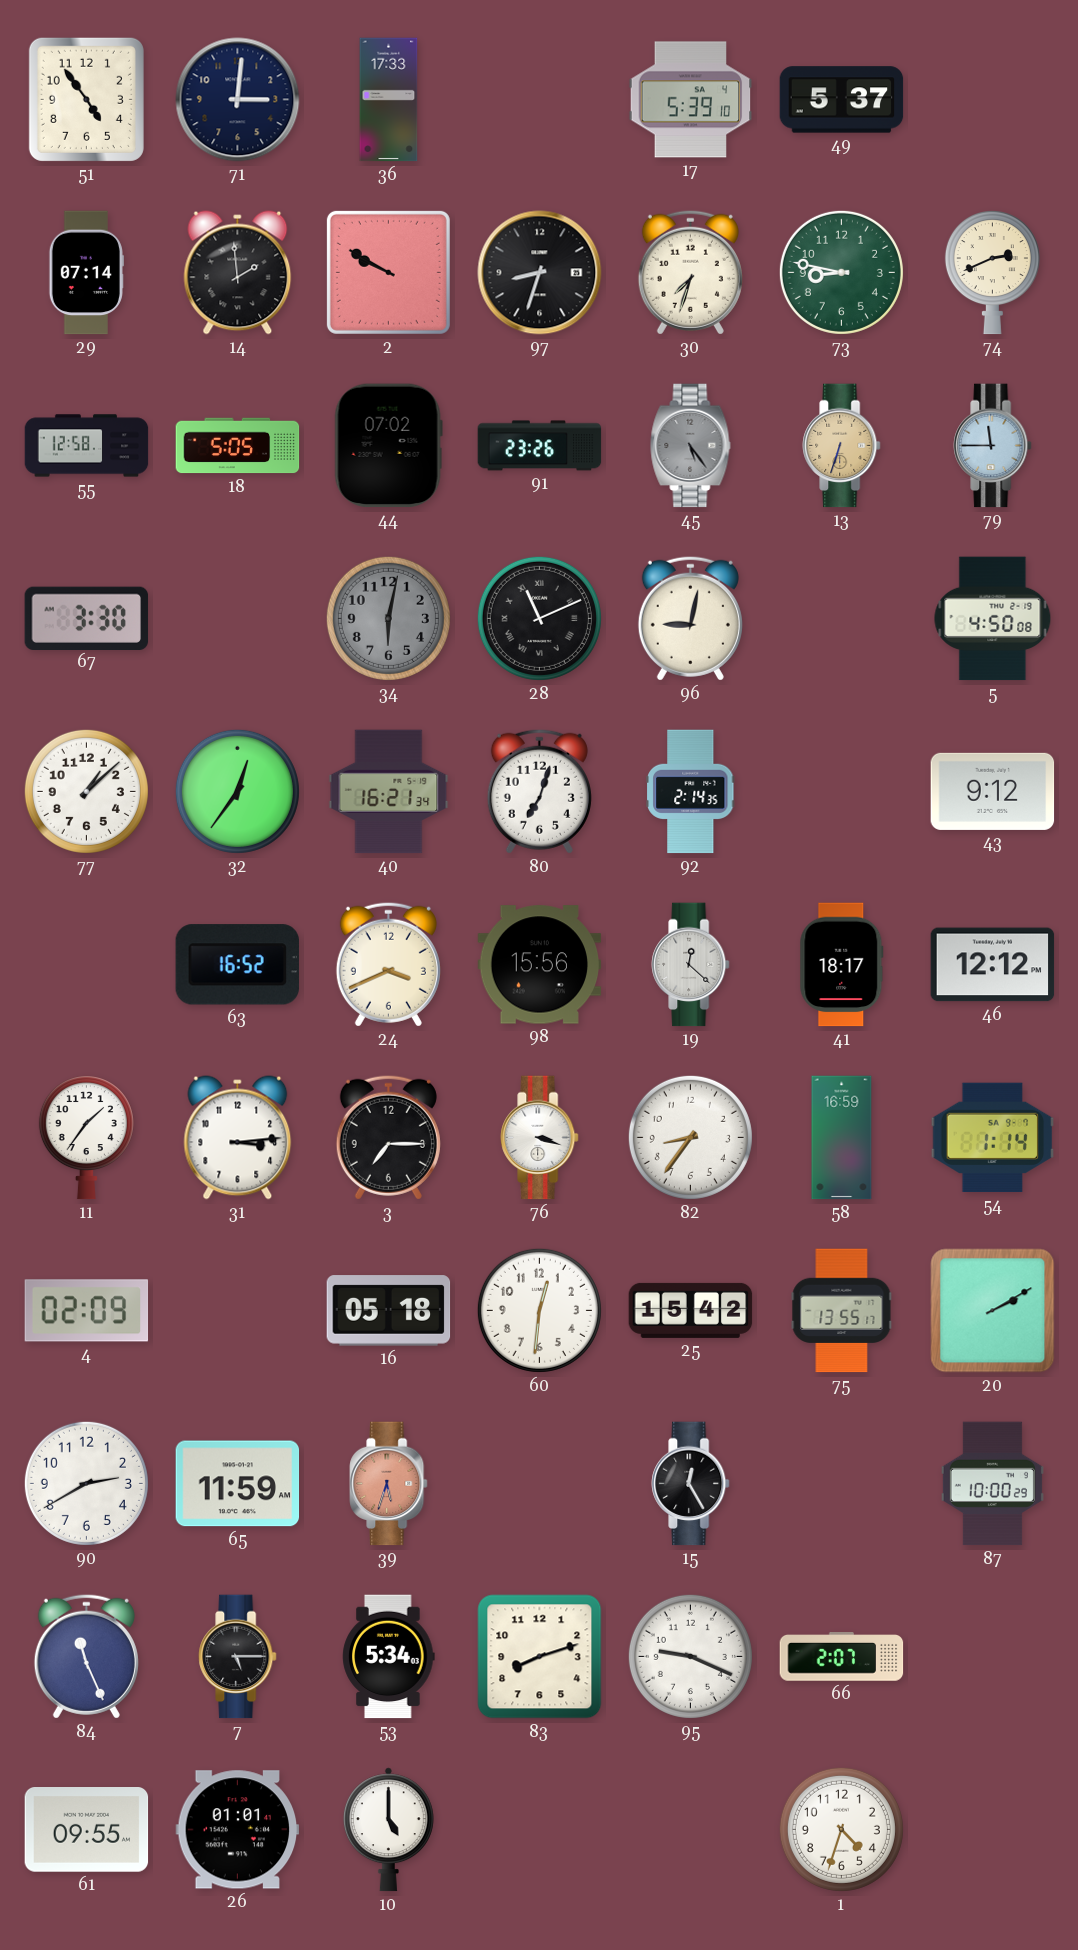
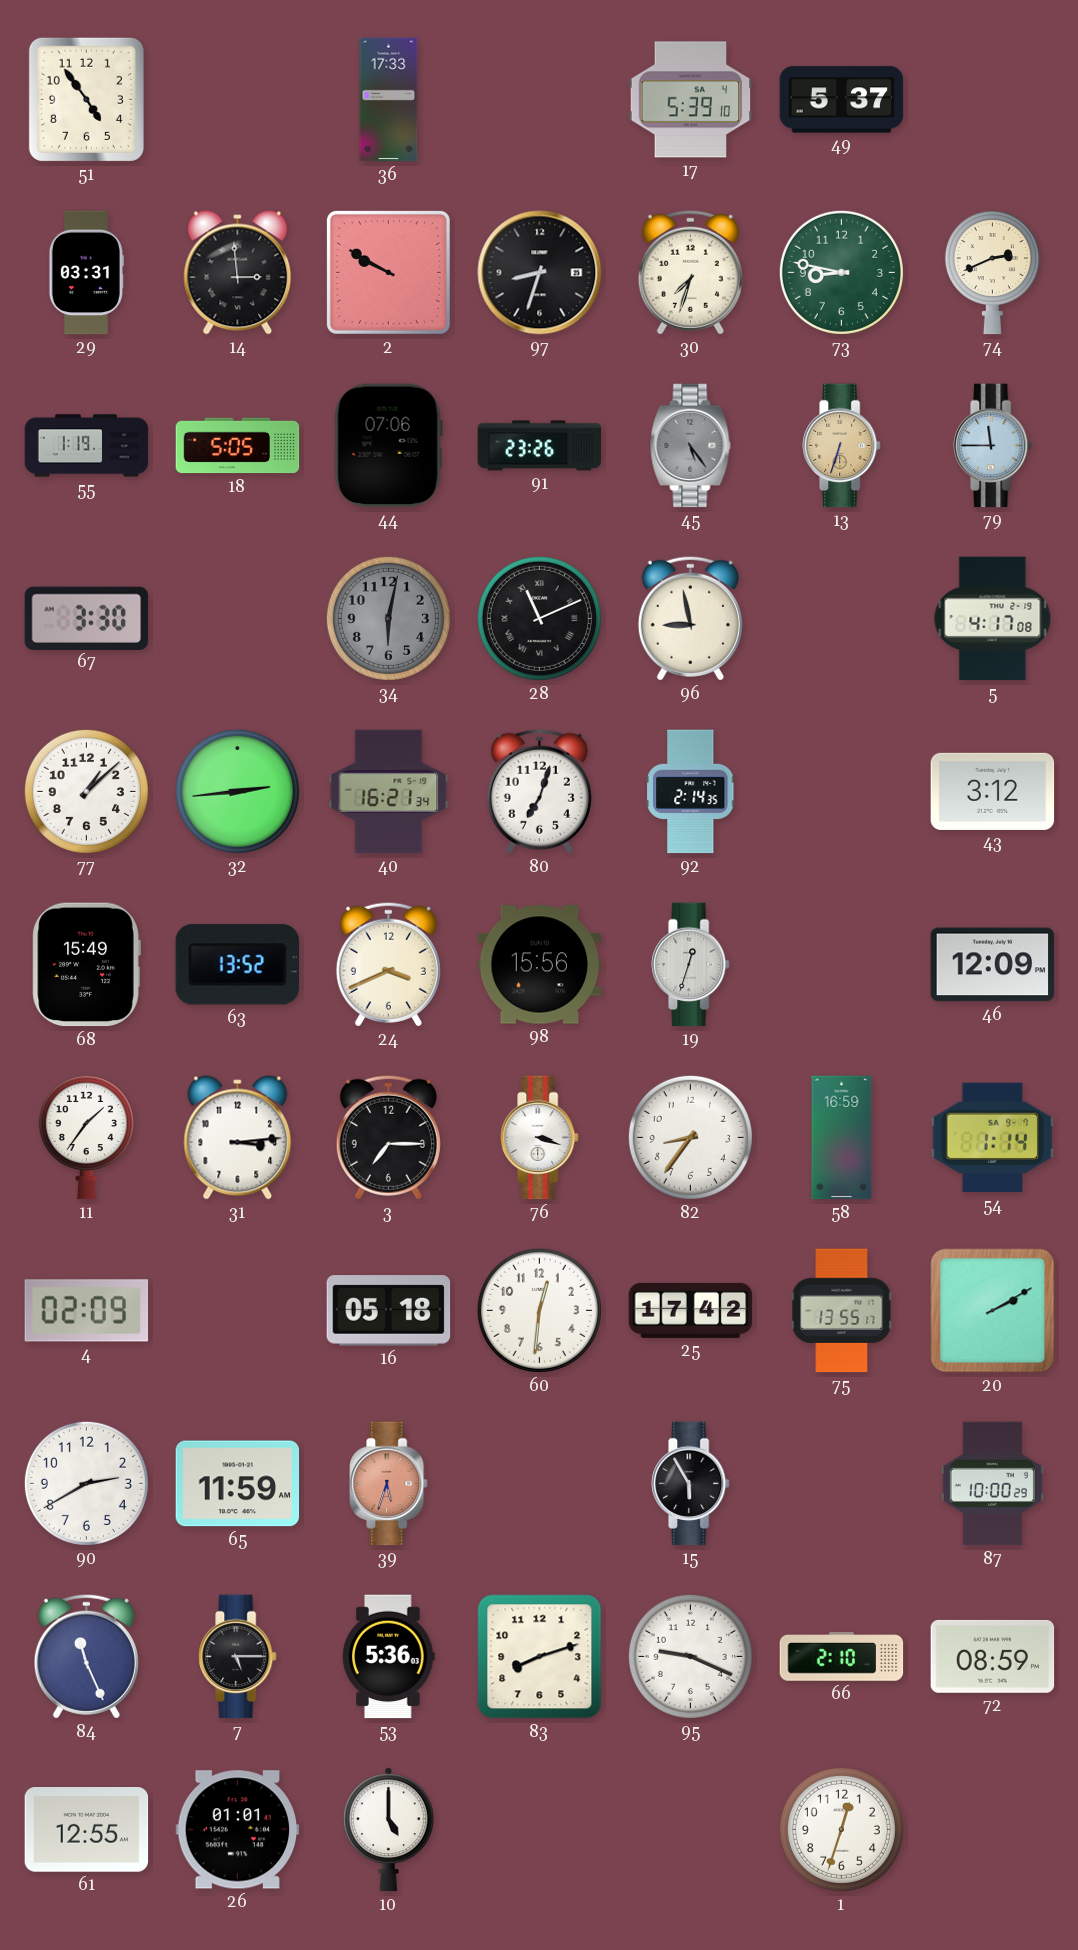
71: 3:01 -> none (238, 100)
29: 07:14 -> 03:31 (86, 273)
14: 1:59 -> 2:59 (238, 273)
55: 12:58 -> 1:19 (87, 446)
44: 07:02 -> 07:06 (388, 446)
96: 9:02 -> 8:58 (690, 618)
5: 4:50 -> 4:17 (993, 619)
32: 12:36 -> 2:44 (237, 791)
43: 9:12 -> 3:12 (993, 791)
68: none -> 15:49 (86, 965)
63: 16:52 -> 13:52 (237, 965)
19: 12:22 -> 12:33 (691, 965)
41: 18:17 -> none (842, 965)
46: 12:12 -> 12:09 (993, 965)
25: 15:42 -> 17:42 (691, 1310)
15: 12:25 -> 5:55 (691, 1484)
53: 5:34 -> 5:36 (389, 1657)
66: 2:07 -> 2:10 (842, 1657)
72: none -> 08:59 (993, 1656)
61: 09:55 -> 12:55 (87, 1830)
1: 4:33 -> 12:33 (841, 1829)
